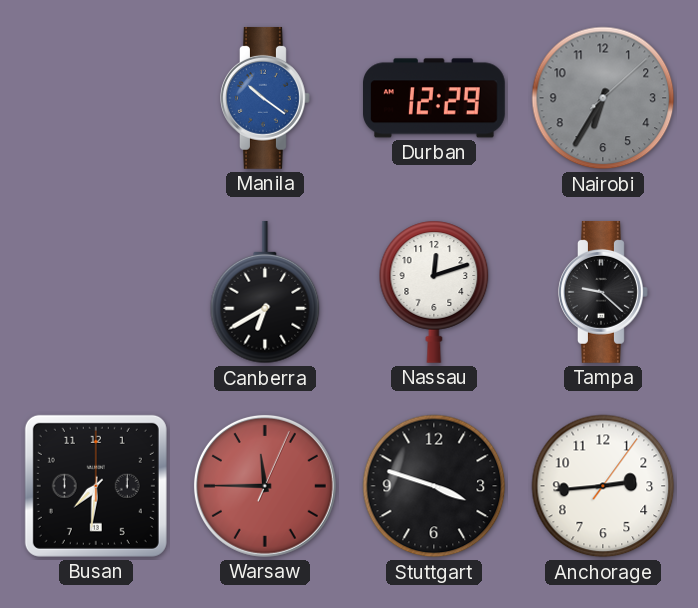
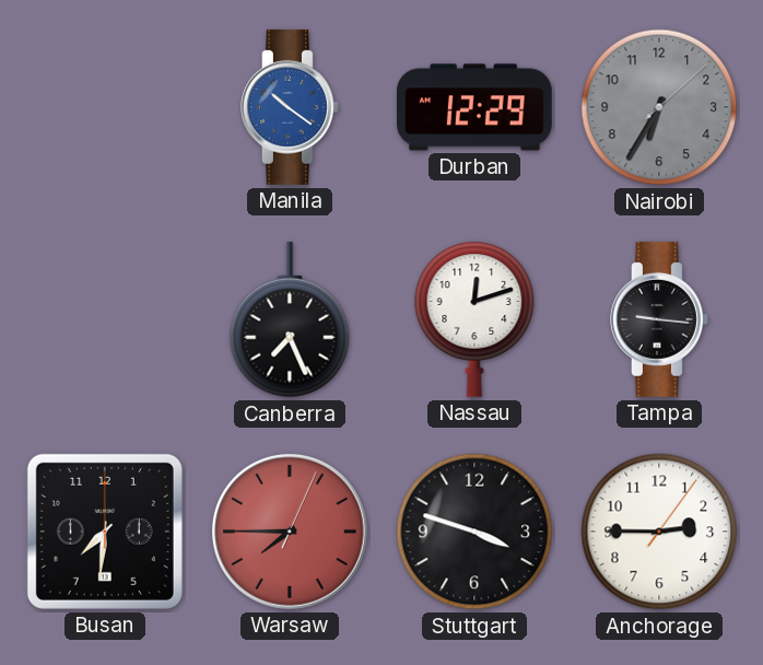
Canberra: 6:40 -> 7:26 (290, 319)
Tampa: 9:22 -> 9:16 (660, 319)
Warsaw: 11:45 -> 7:45 (290, 532)
Anchorage: 2:44 -> 2:45 (659, 532)
